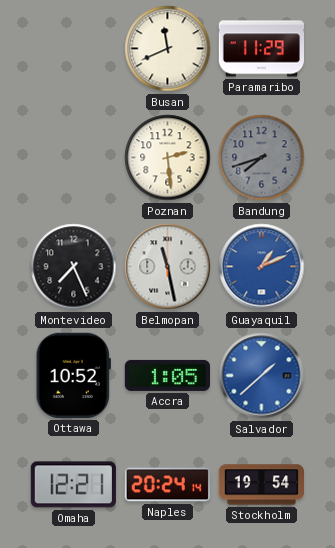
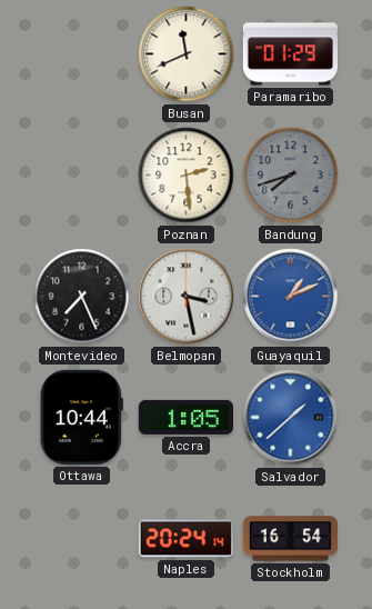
Paramaribo: 11:29 -> 01:29 (290, 54)
Belmopan: 11:28 -> 3:28 (187, 297)
Ottawa: 10:52 -> 10:44 (81, 417)
Omaha: 12:21 -> none (73, 485)
Stockholm: 19:54 -> 16:54 (290, 539)
